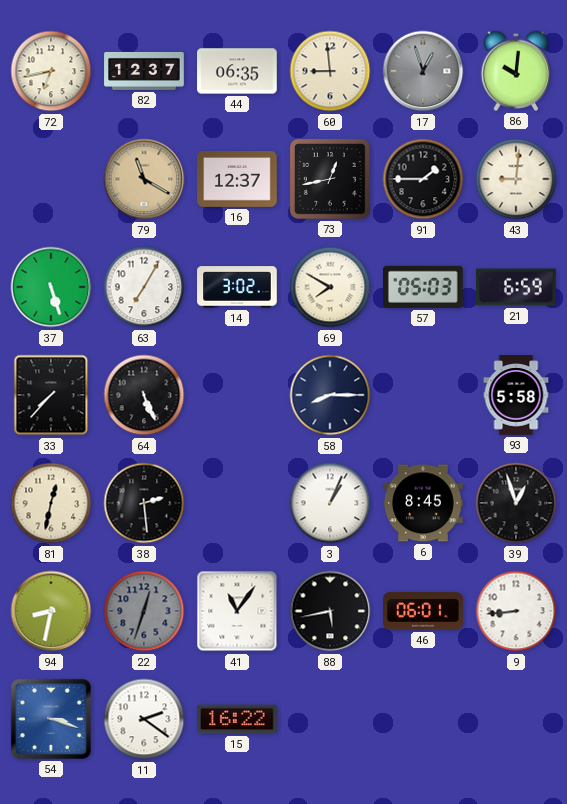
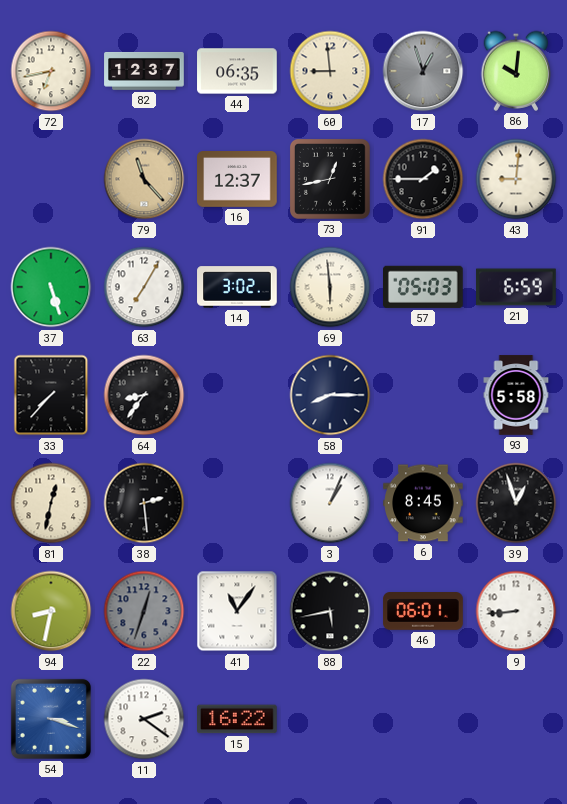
79: 11:20 -> 11:23 (144, 179)
69: 7:50 -> 5:59 (330, 287)
64: 5:26 -> 8:36 (144, 395)
